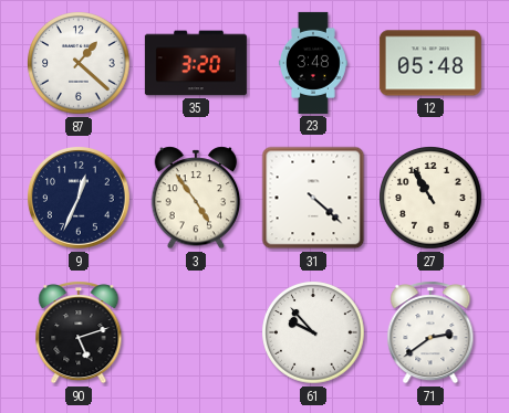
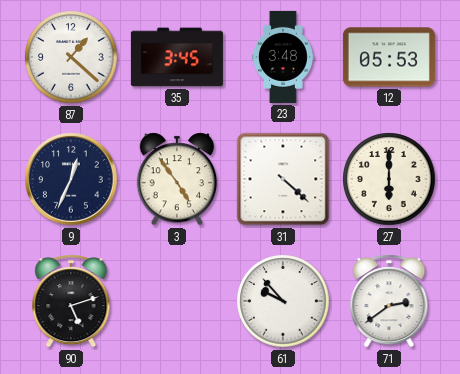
35: 3:20 -> 3:45 (177, 57)
12: 05:48 -> 05:53 (389, 57)
27: 10:55 -> 6:00 (389, 179)
